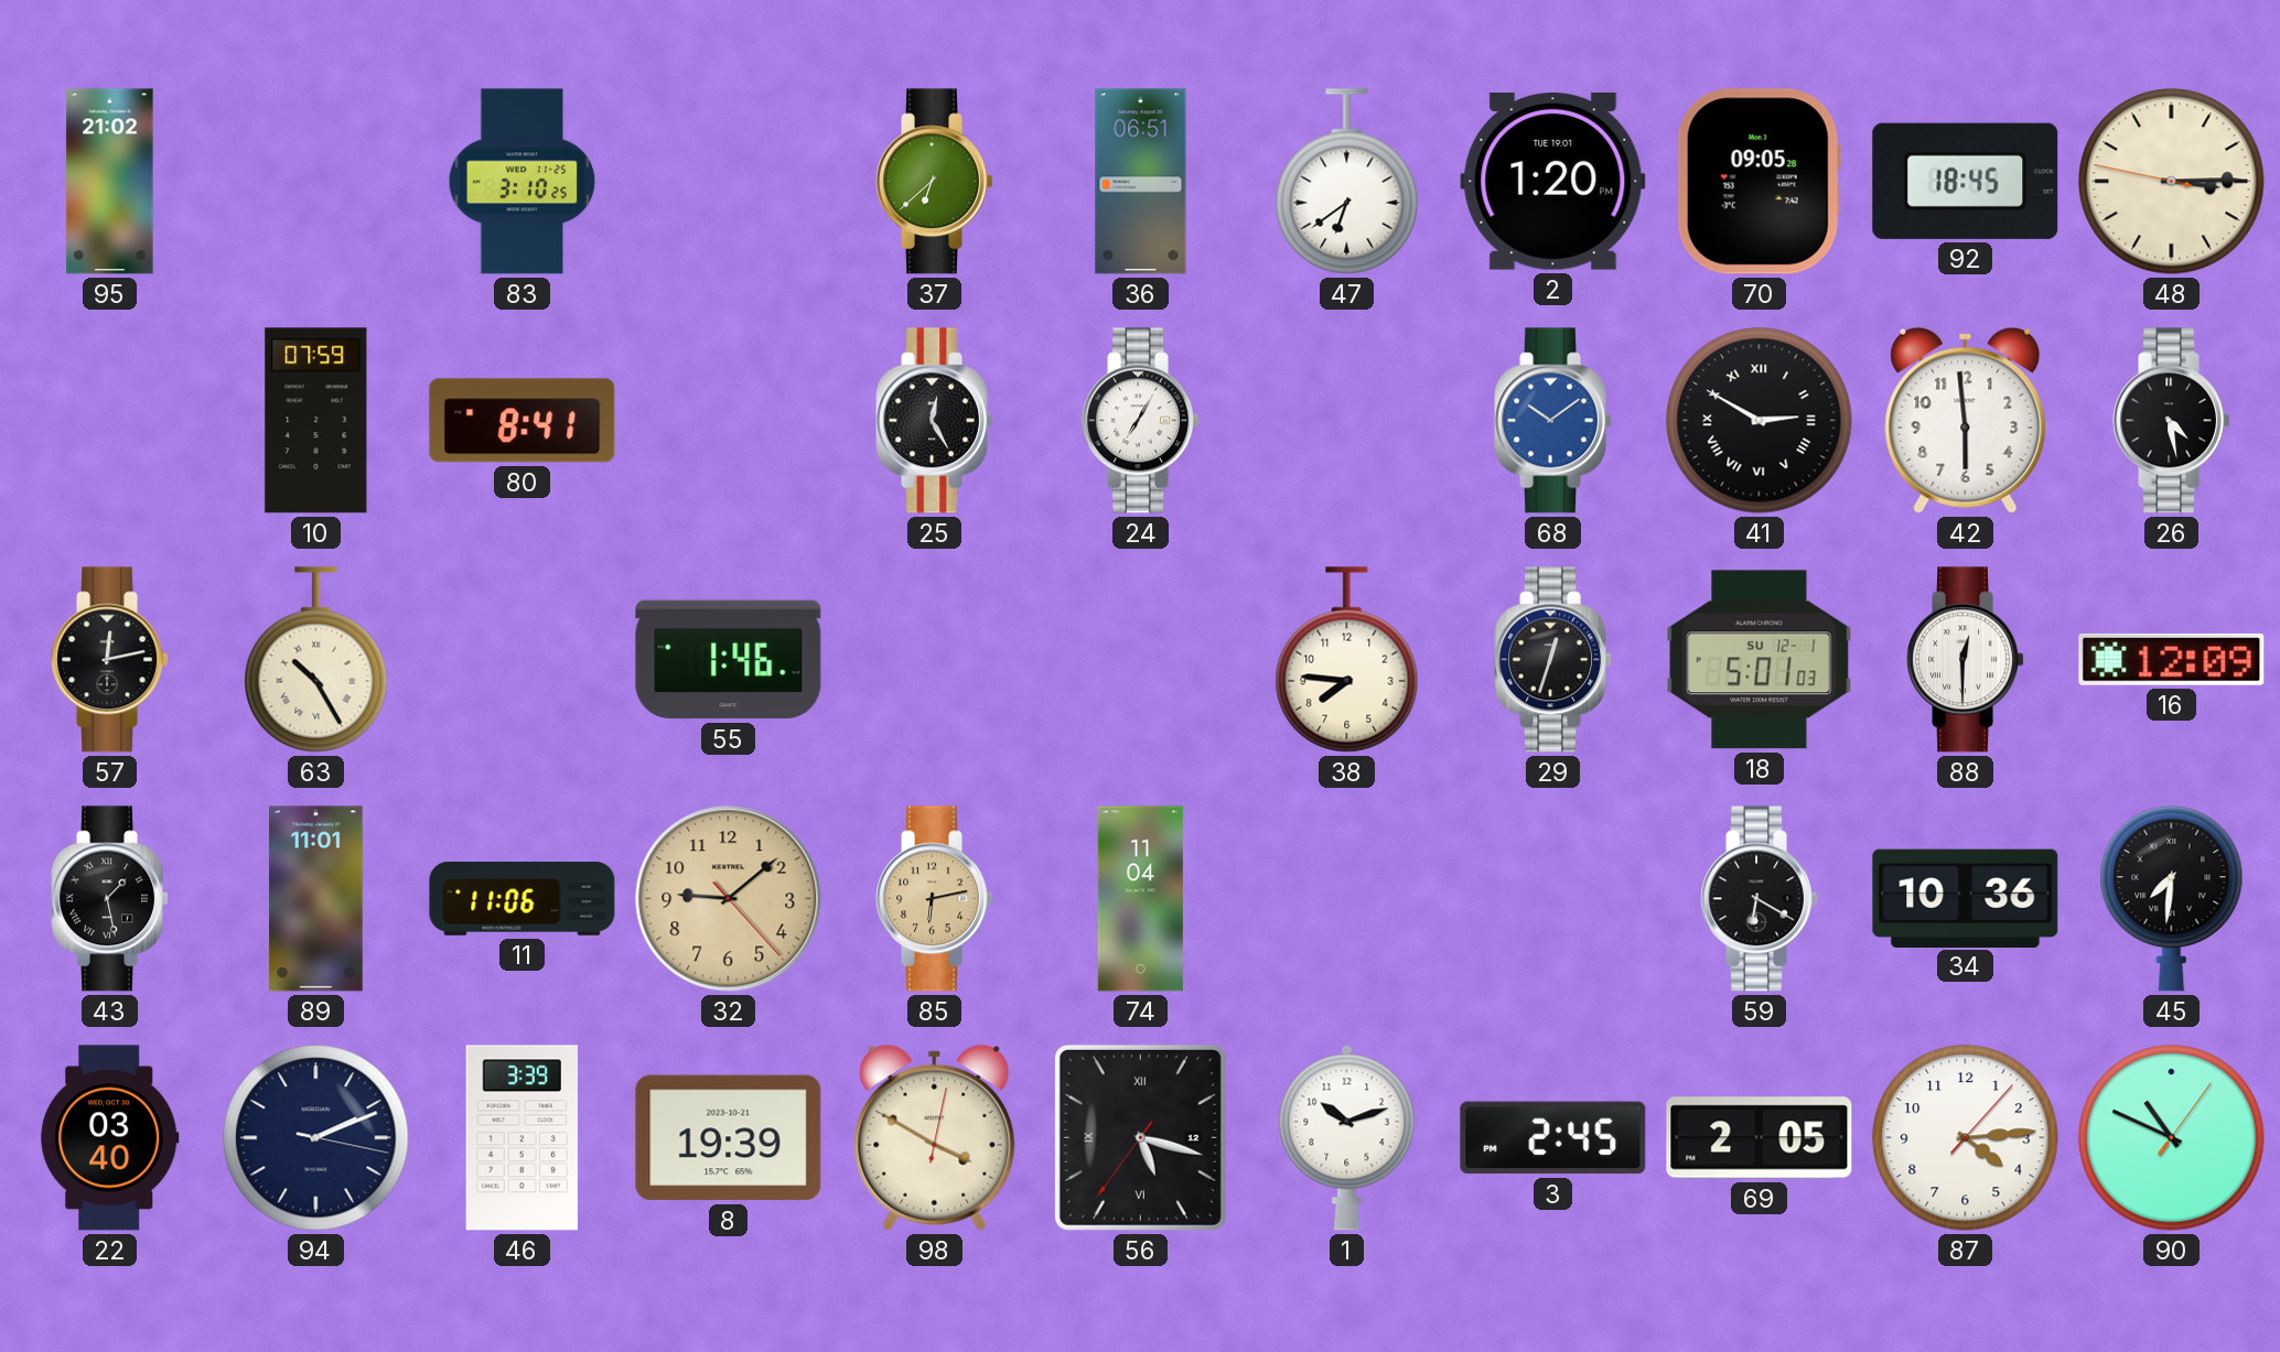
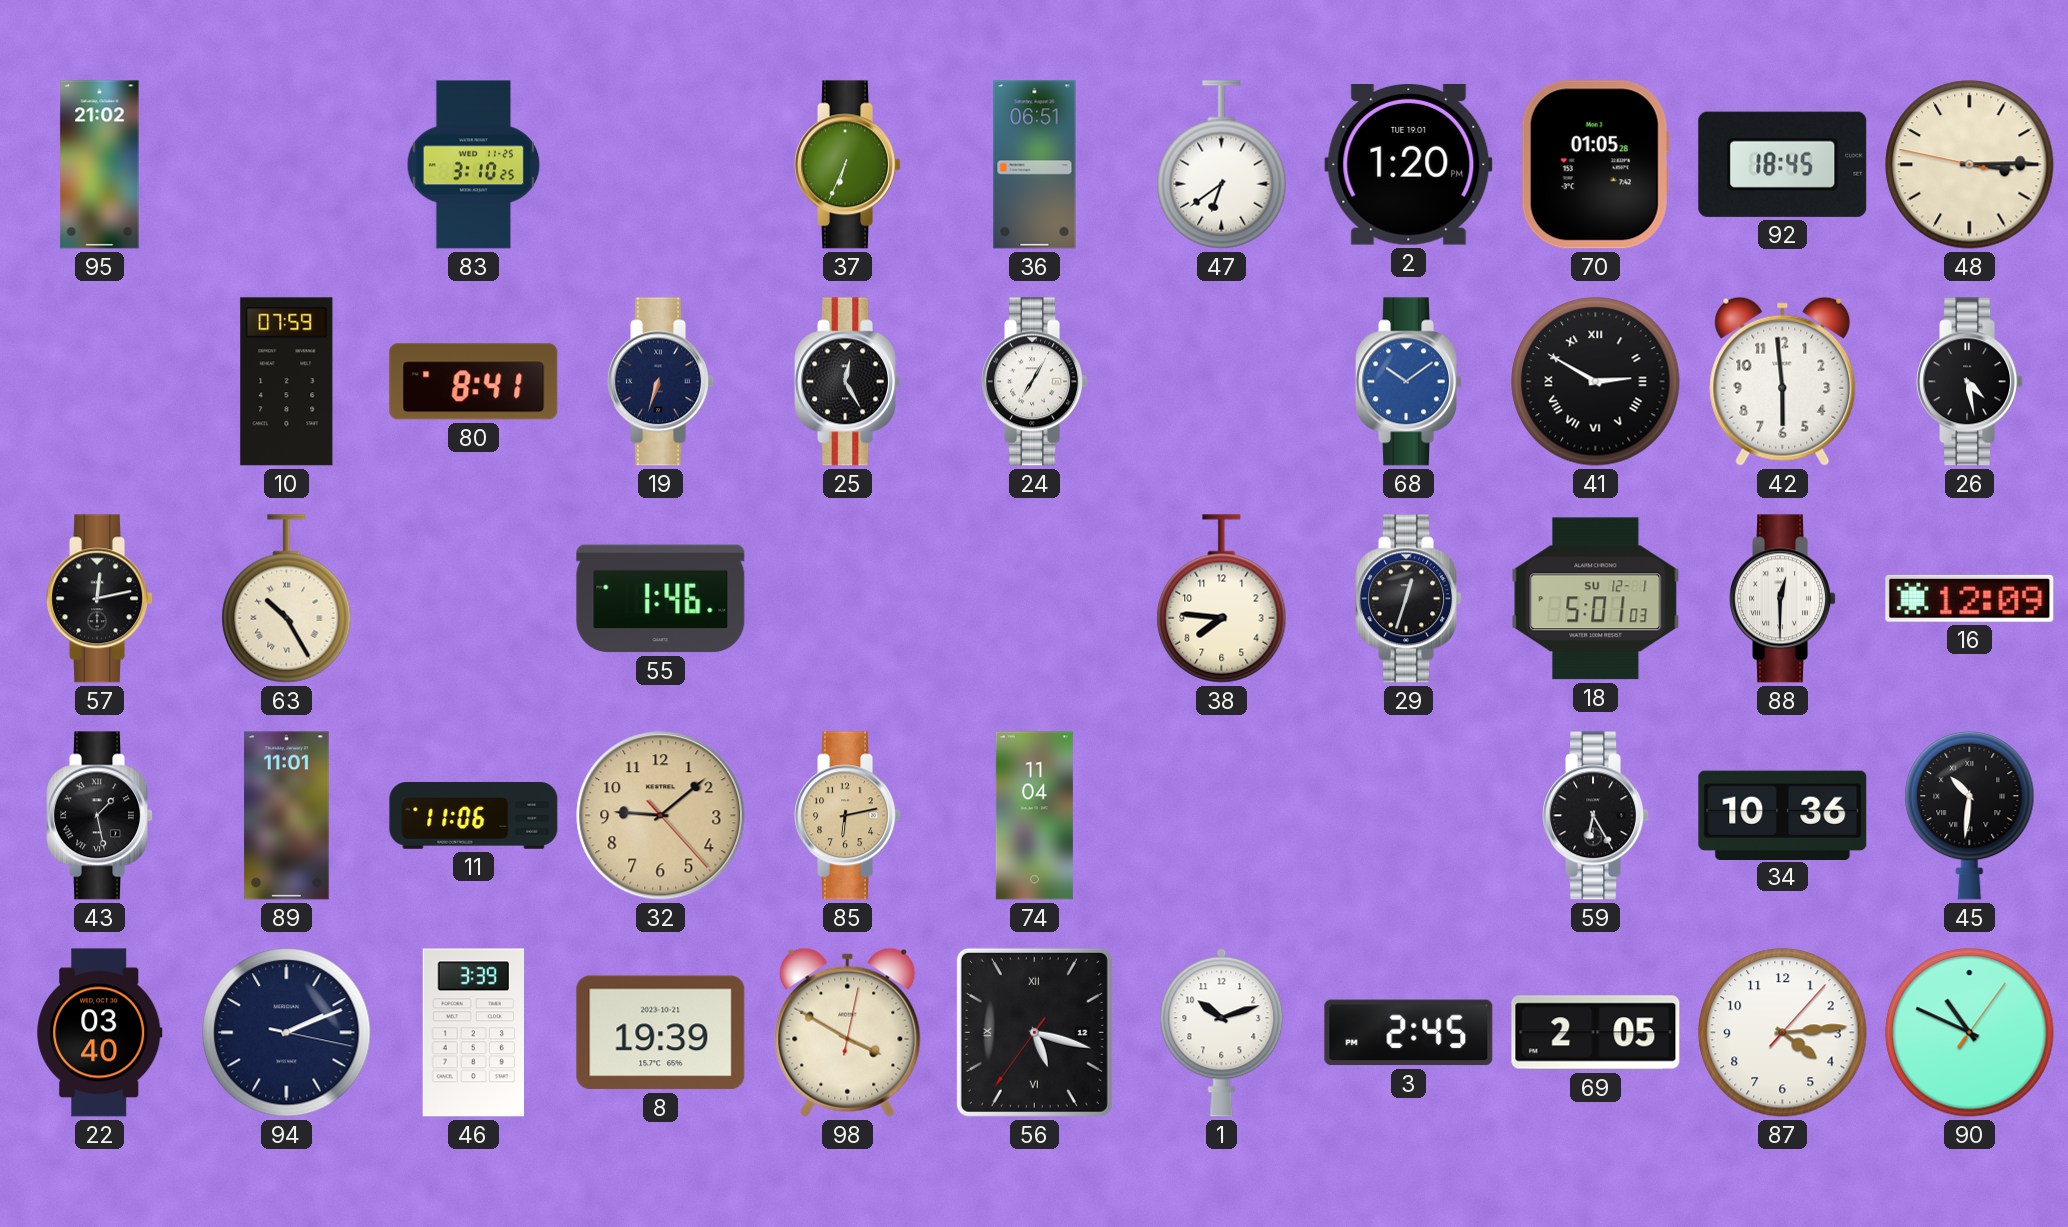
37: 6:38 -> 6:34 (848, 165)
70: 09:05 -> 01:05 (1595, 165)
19: none -> 6:33 (661, 382)
59: 6:20 -> 6:25 (1596, 816)
45: 7:31 -> 10:31 (1970, 815)
